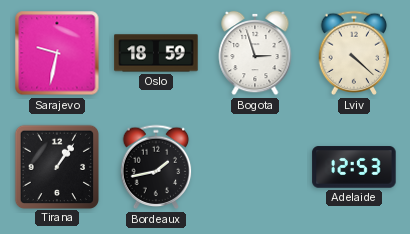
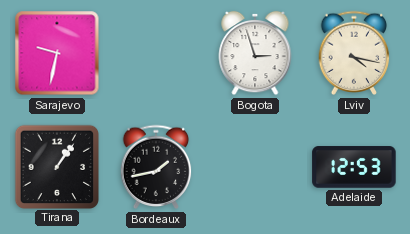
Oslo: 18:59 -> none (156, 53)
Lviv: 4:22 -> 4:17 (354, 53)
